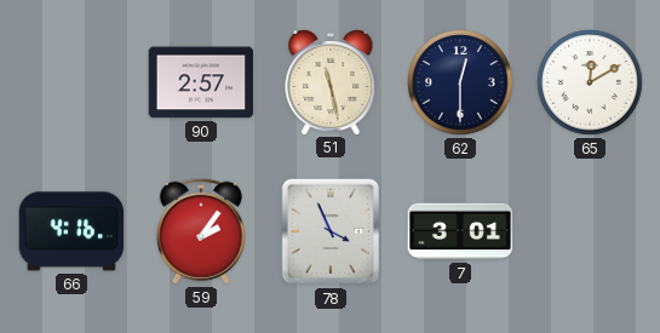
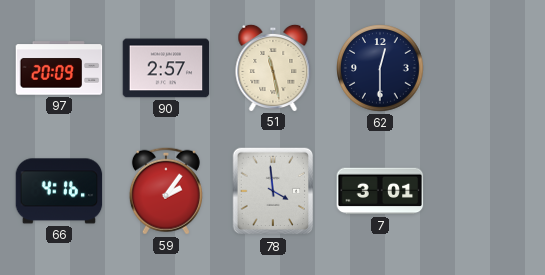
97: none -> 20:09 (59, 68)
65: 12:10 -> none (590, 82)
78: 3:56 -> 3:59 (273, 191)
